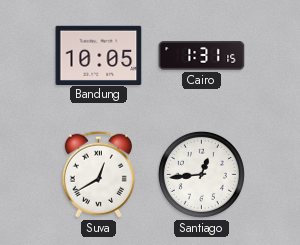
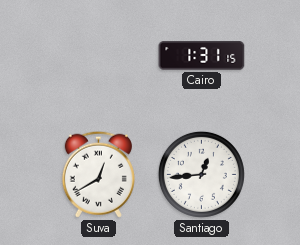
Bandung: 10:05 -> none (99, 55)
